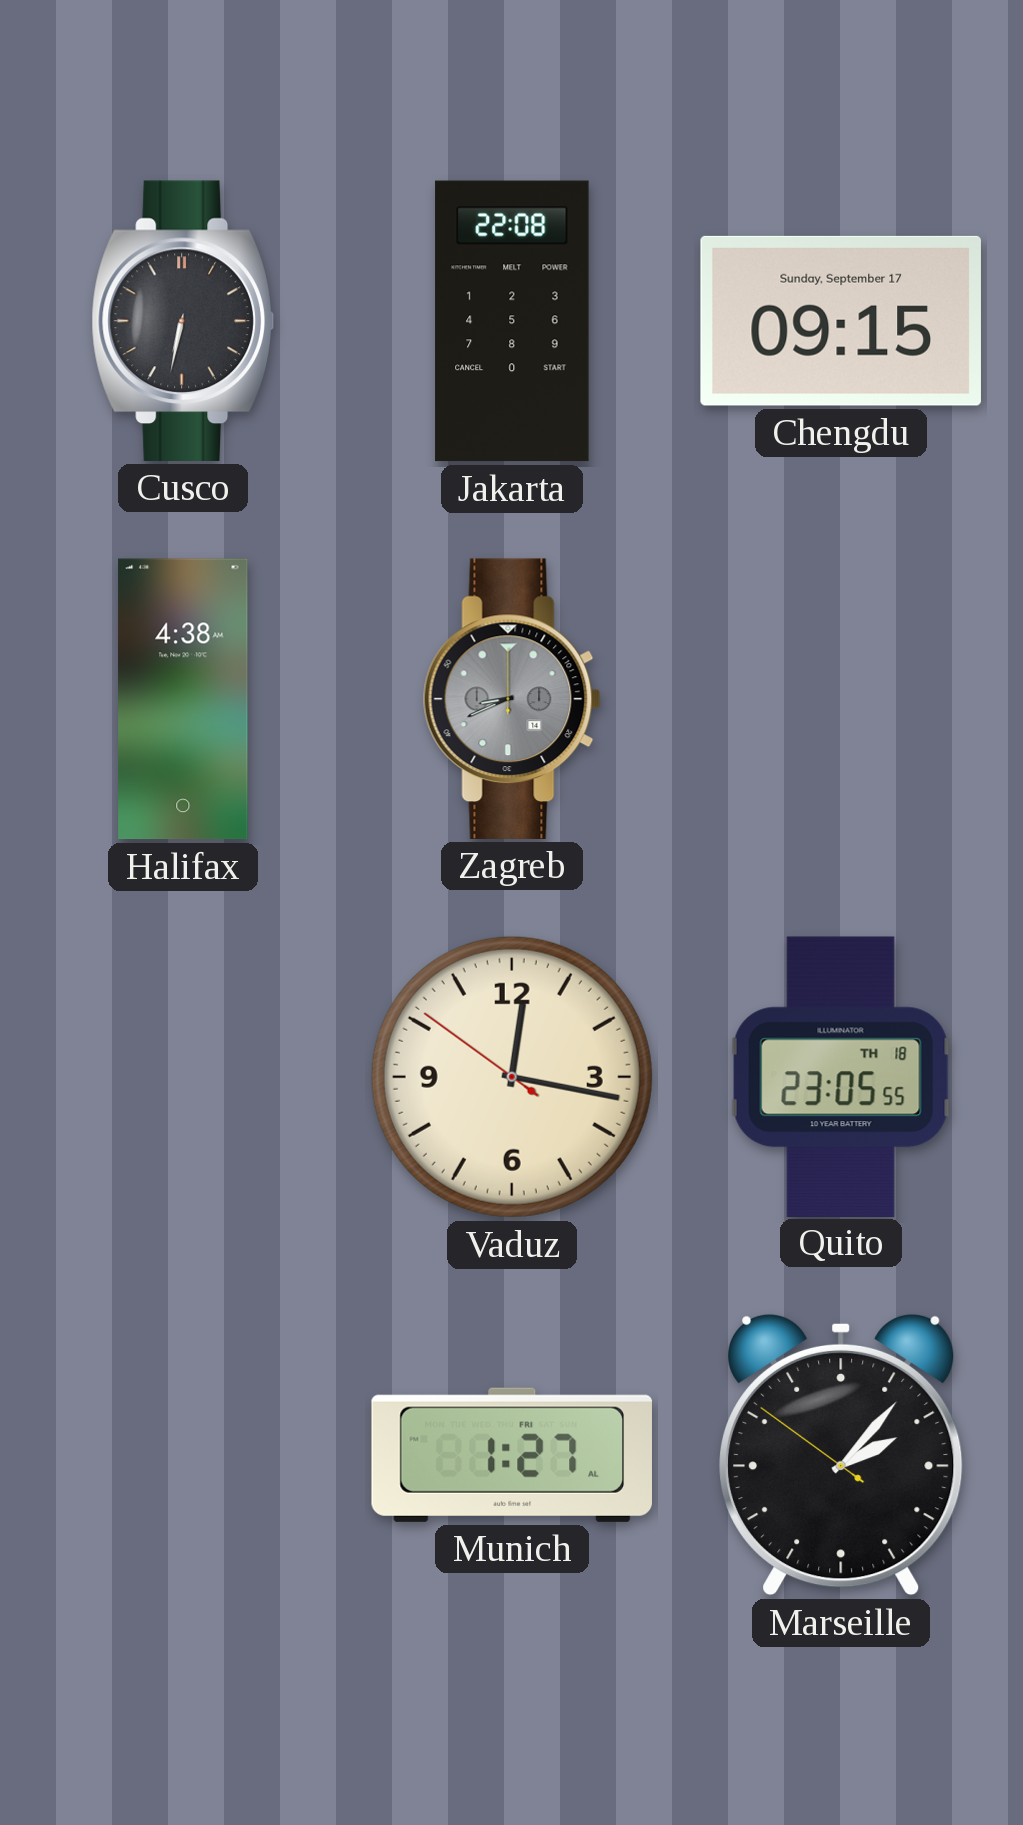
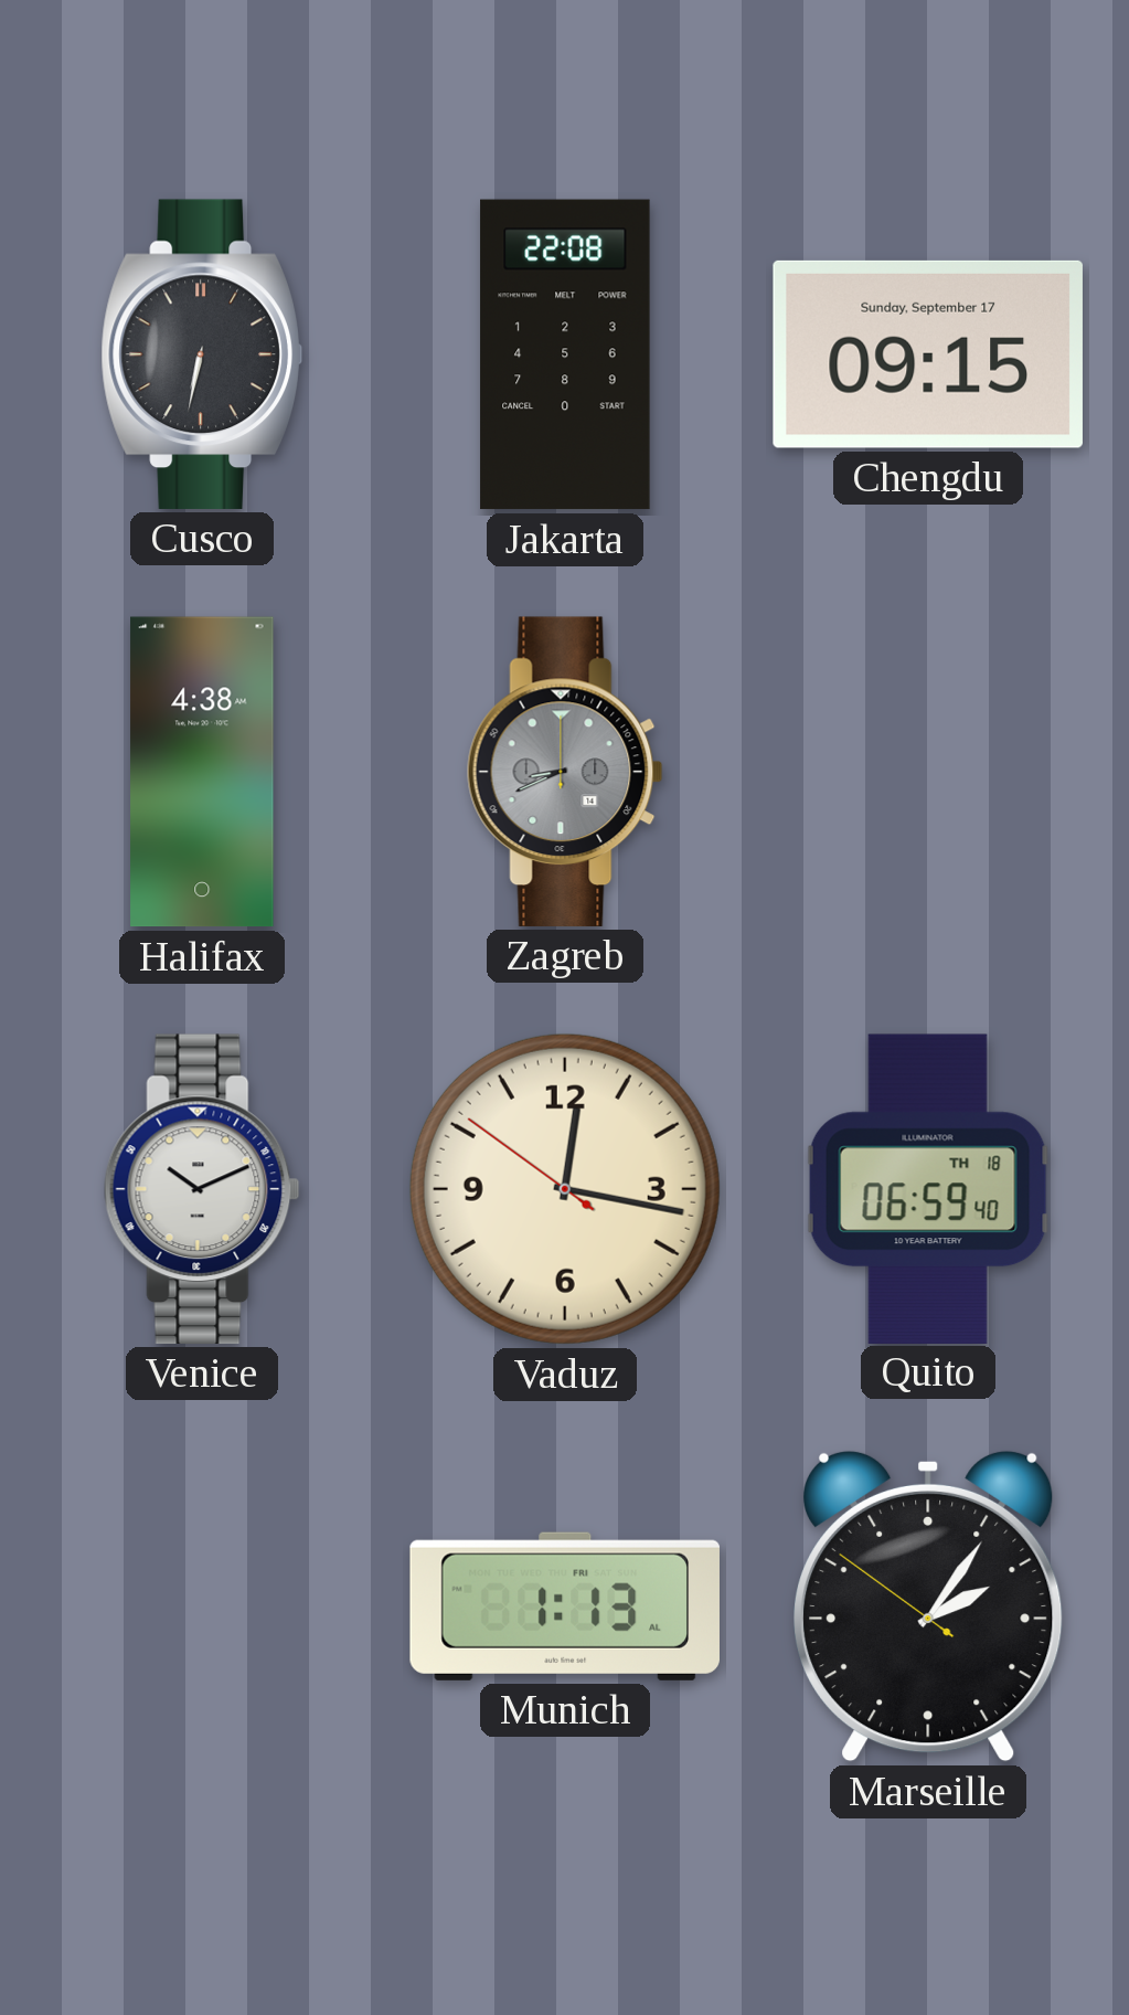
Venice: none -> 10:11 (202, 1189)
Quito: 23:05 -> 06:59 (928, 1188)
Munich: 1:27 -> 1:13 (565, 1606)
Marseille: 2:06 -> 2:05 (928, 1606)
